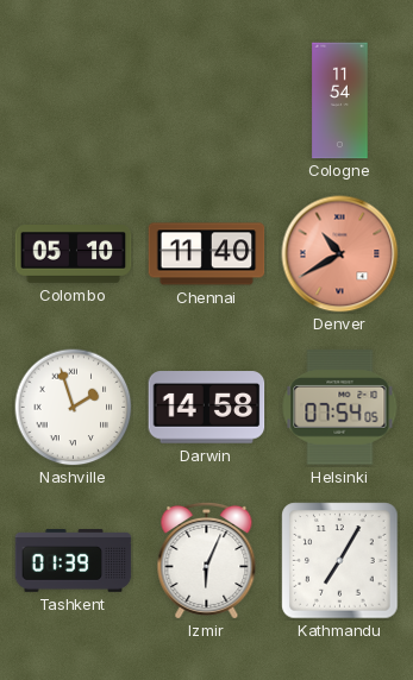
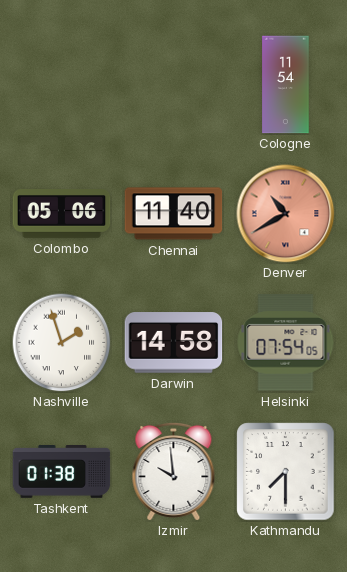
Colombo: 05:10 -> 05:06 (62, 214)
Tashkent: 01:39 -> 01:38 (62, 472)
Izmir: 6:04 -> 9:59 (174, 471)
Kathmandu: 7:05 -> 7:30 (286, 472)
